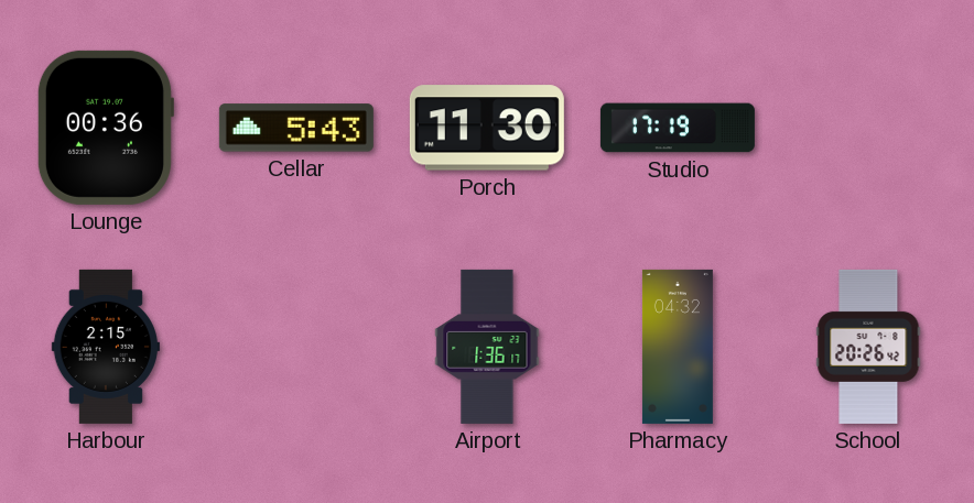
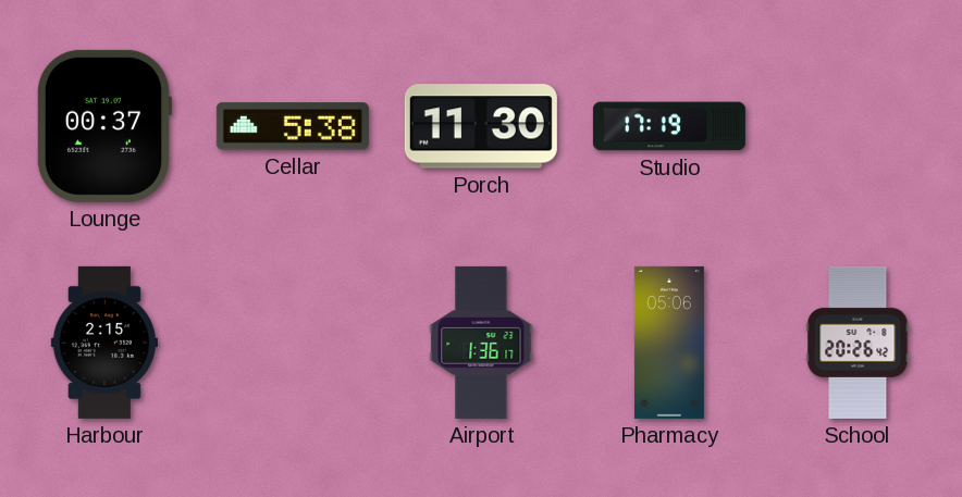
Lounge: 00:36 -> 00:37 (103, 126)
Cellar: 5:43 -> 5:38 (293, 126)
Pharmacy: 04:32 -> 05:06 (669, 343)
